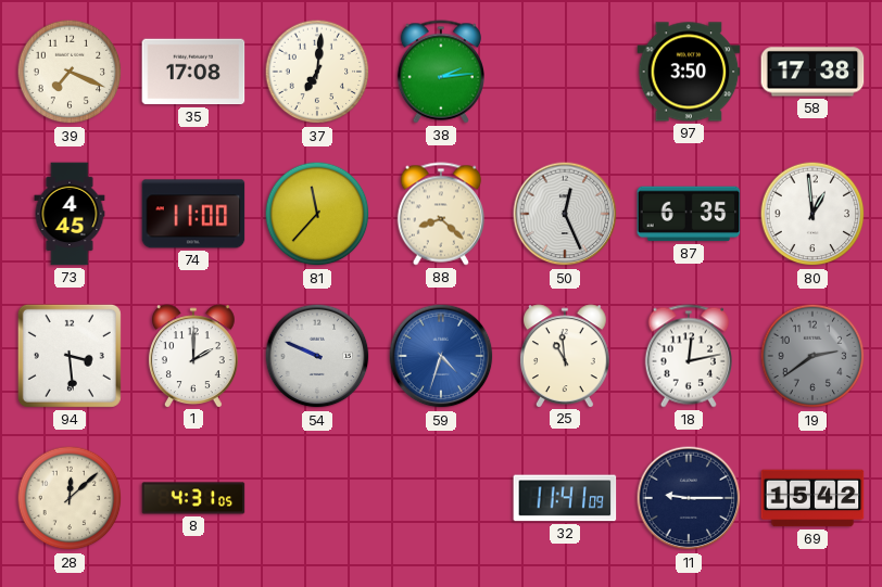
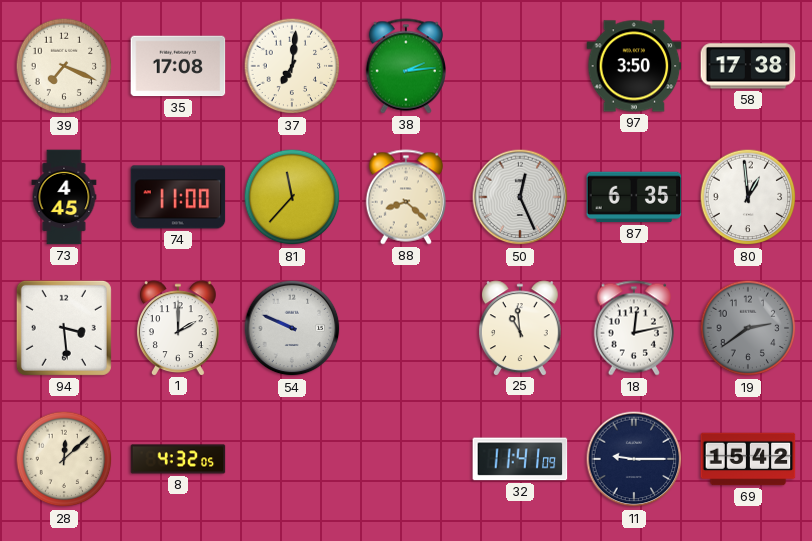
59: 4:33 -> none (441, 356)
8: 4:31 -> 4:32 (178, 459)
